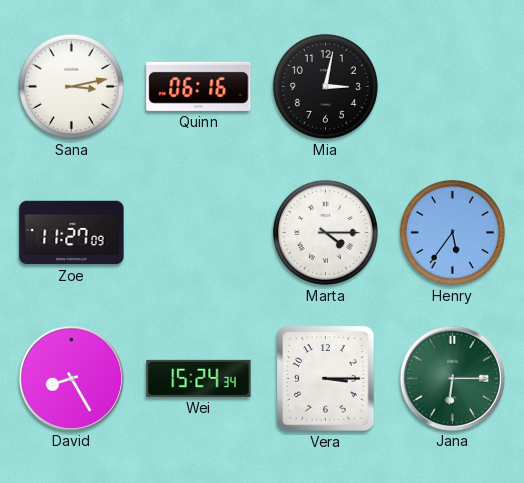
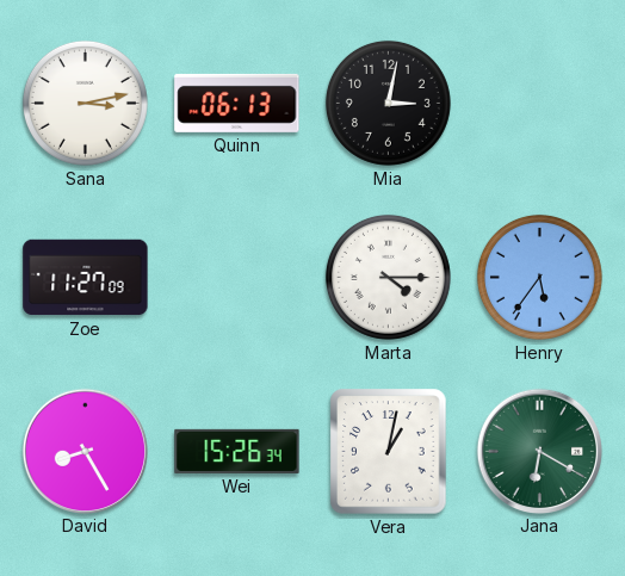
Quinn: 06:16 -> 06:13 (237, 103)
Wei: 15:24 -> 15:26 (237, 451)
Vera: 3:15 -> 1:02 (389, 452)
Jana: 6:15 -> 6:20 (539, 451)
